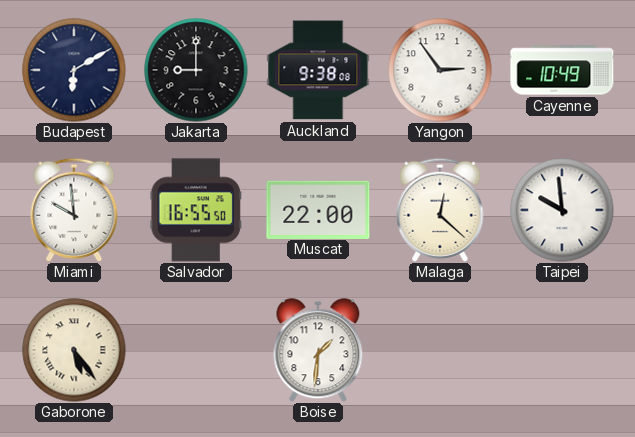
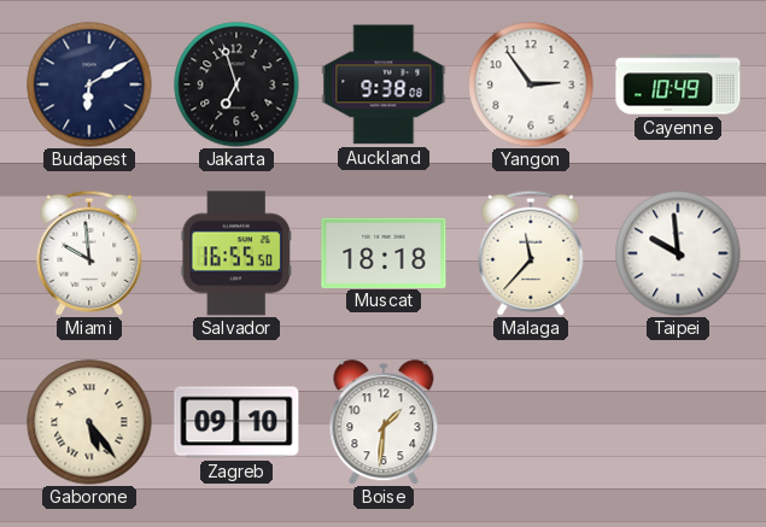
Jakarta: 9:00 -> 6:57 (236, 84)
Muscat: 22:00 -> 18:18 (384, 252)
Malaga: 12:22 -> 11:37 (531, 253)
Zagreb: none -> 09:10 (236, 422)
